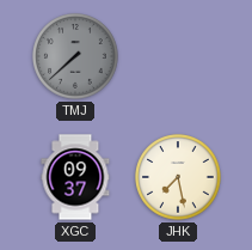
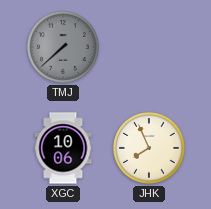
XGC: 09:37 -> 10:06 (63, 148)
JHK: 7:28 -> 7:56 (149, 148)
